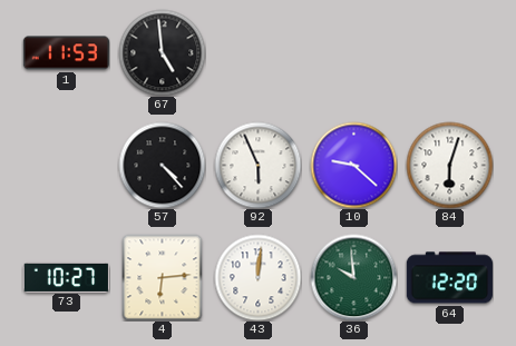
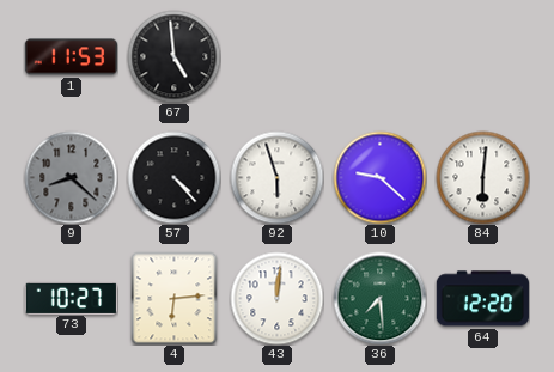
9: none -> 8:22 (71, 177)
92: 5:56 -> 5:57 (276, 177)
84: 6:03 -> 6:01 (482, 177)
36: 9:59 -> 7:29 (379, 298)
